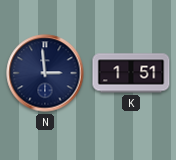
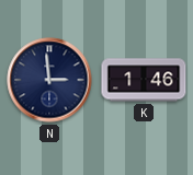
K: 1:51 -> 1:46 (144, 80)
